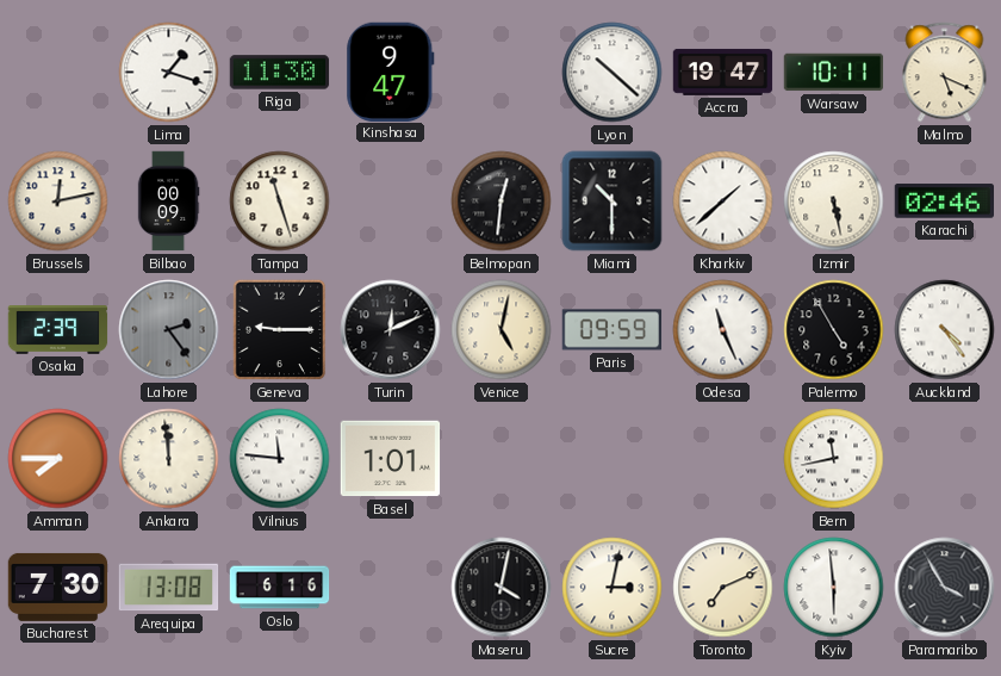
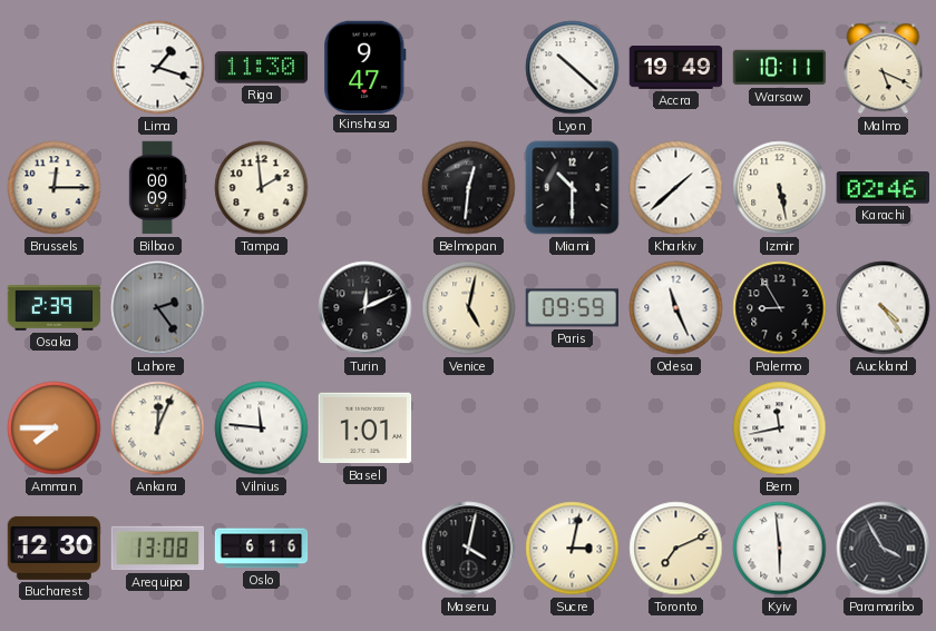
Accra: 19:47 -> 19:49 (676, 67)
Brussels: 12:13 -> 12:15 (55, 188)
Tampa: 11:27 -> 1:59 (262, 188)
Geneva: 9:15 -> none (280, 330)
Palermo: 4:55 -> 8:55 (780, 308)
Ankara: 11:59 -> 12:04 (158, 428)
Bucharest: 7:30 -> 12:30 (55, 548)
